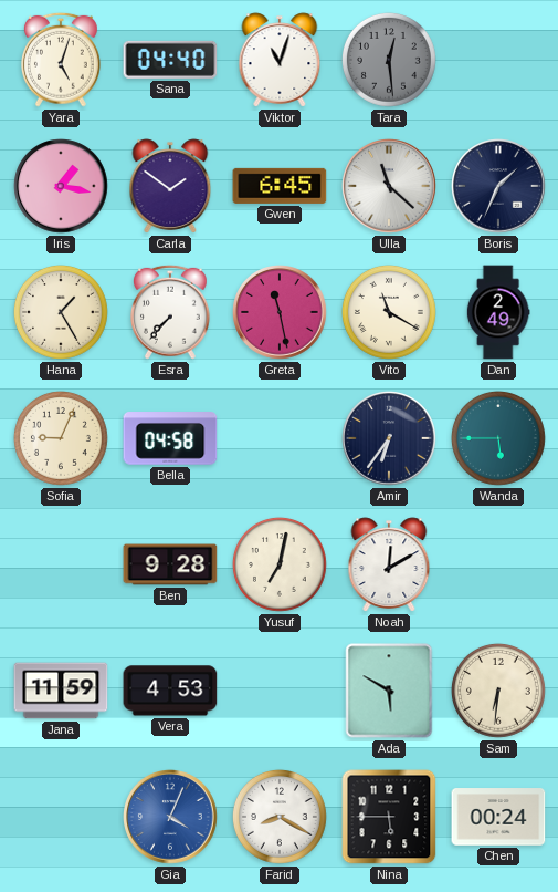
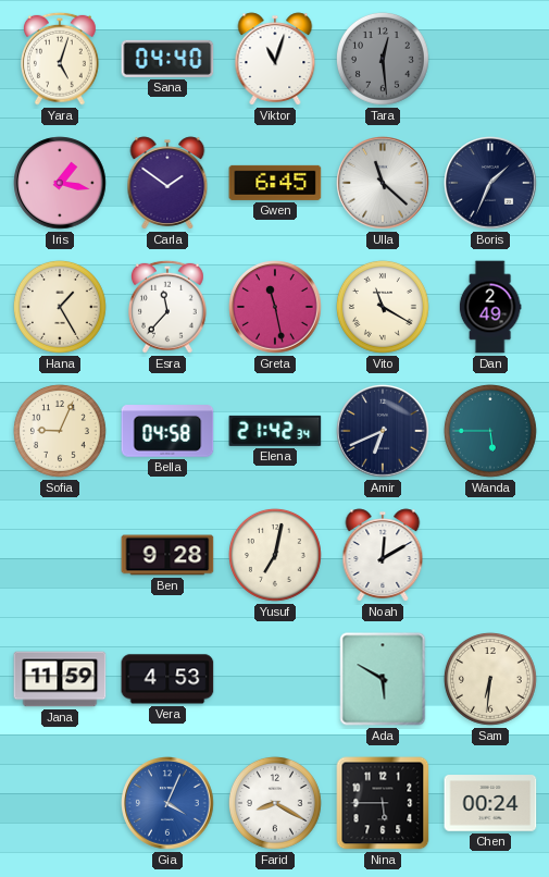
Esra: 7:37 -> 11:37 (169, 307)
Elena: none -> 21:42 (275, 431)
Amir: 6:36 -> 6:41 (383, 431)
